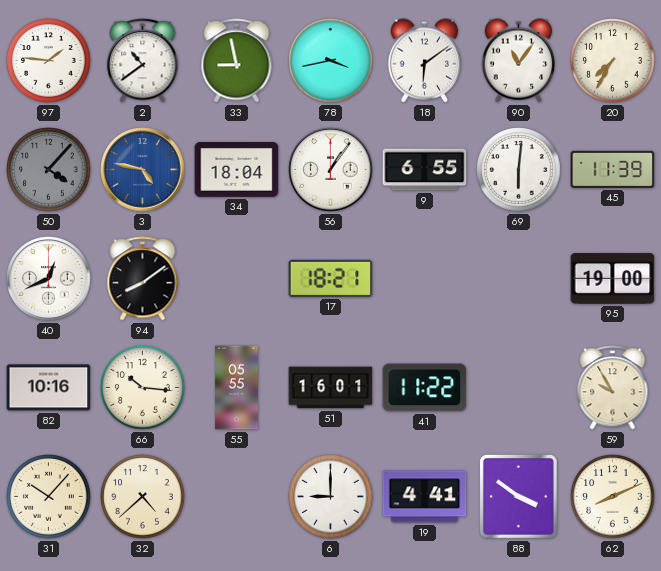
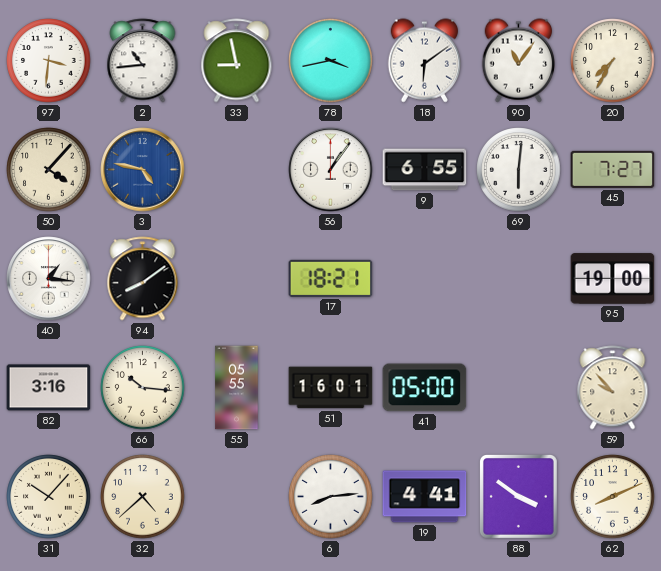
97: 1:46 -> 3:31 (49, 61)
2: 10:39 -> 10:44 (143, 61)
50 dial: grey -> cream (49, 170)
34: 18:04 -> none (237, 170)
45: 11:39 -> 7:27 (613, 169)
40: 12:41 -> 1:16 (49, 279)
82: 10:16 -> 3:16 (49, 388)
41: 11:22 -> 05:00 (425, 388)
59: 9:55 -> 9:53 (613, 388)
6: 9:00 -> 8:14 (331, 497)
